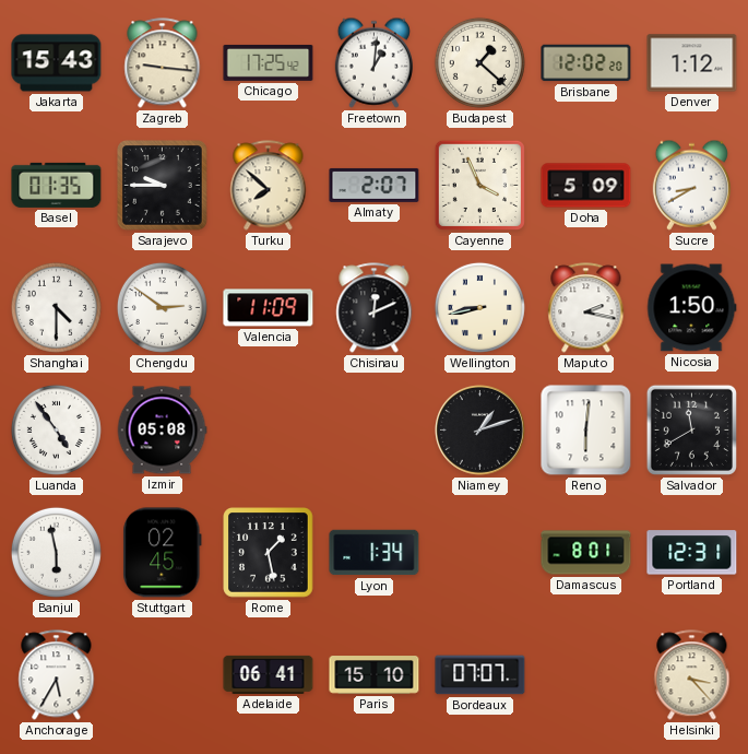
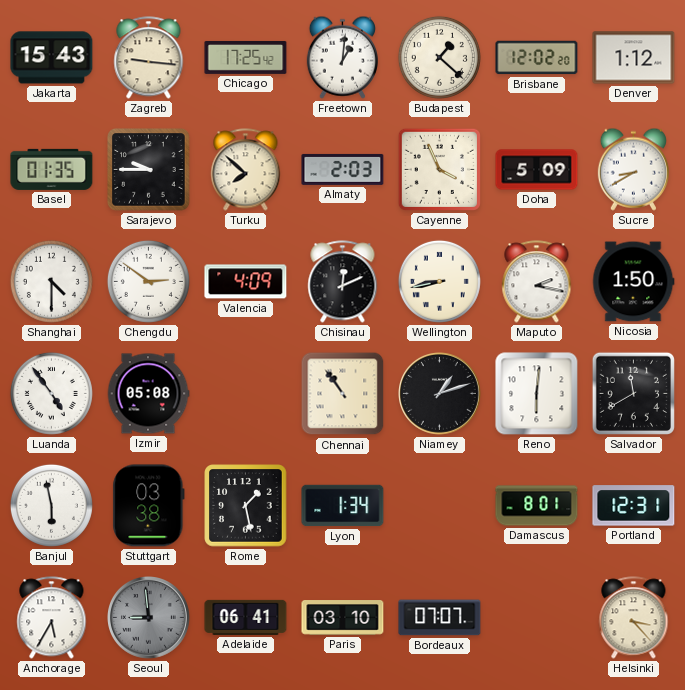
Almaty: 2:07 -> 2:03 (343, 169)
Valencia: 11:09 -> 4:09 (246, 282)
Chennai: none -> 10:54 (343, 394)
Stuttgart: 02:45 -> 03:38 (149, 506)
Seoul: none -> 8:59 (149, 618)
Paris: 15:10 -> 03:10 (343, 618)
